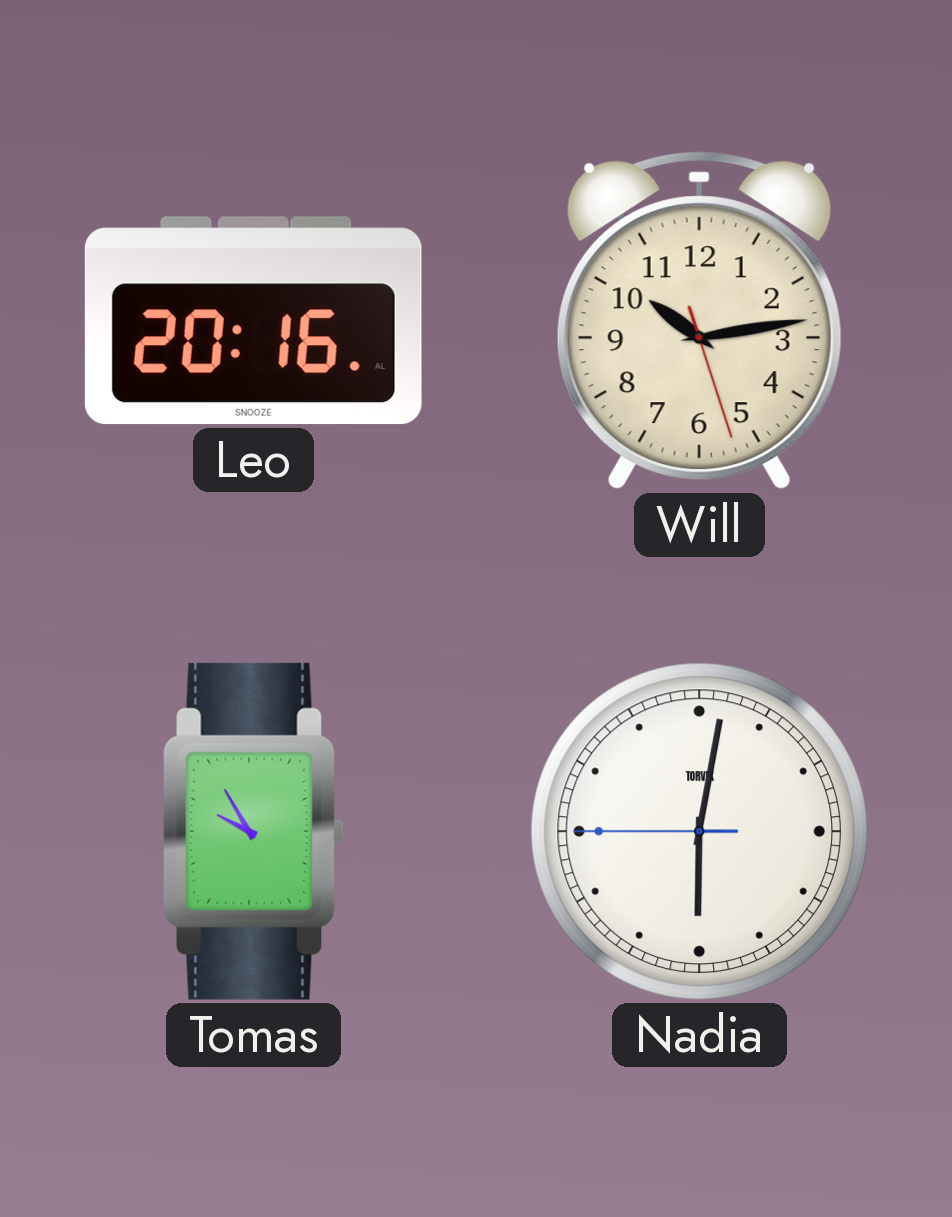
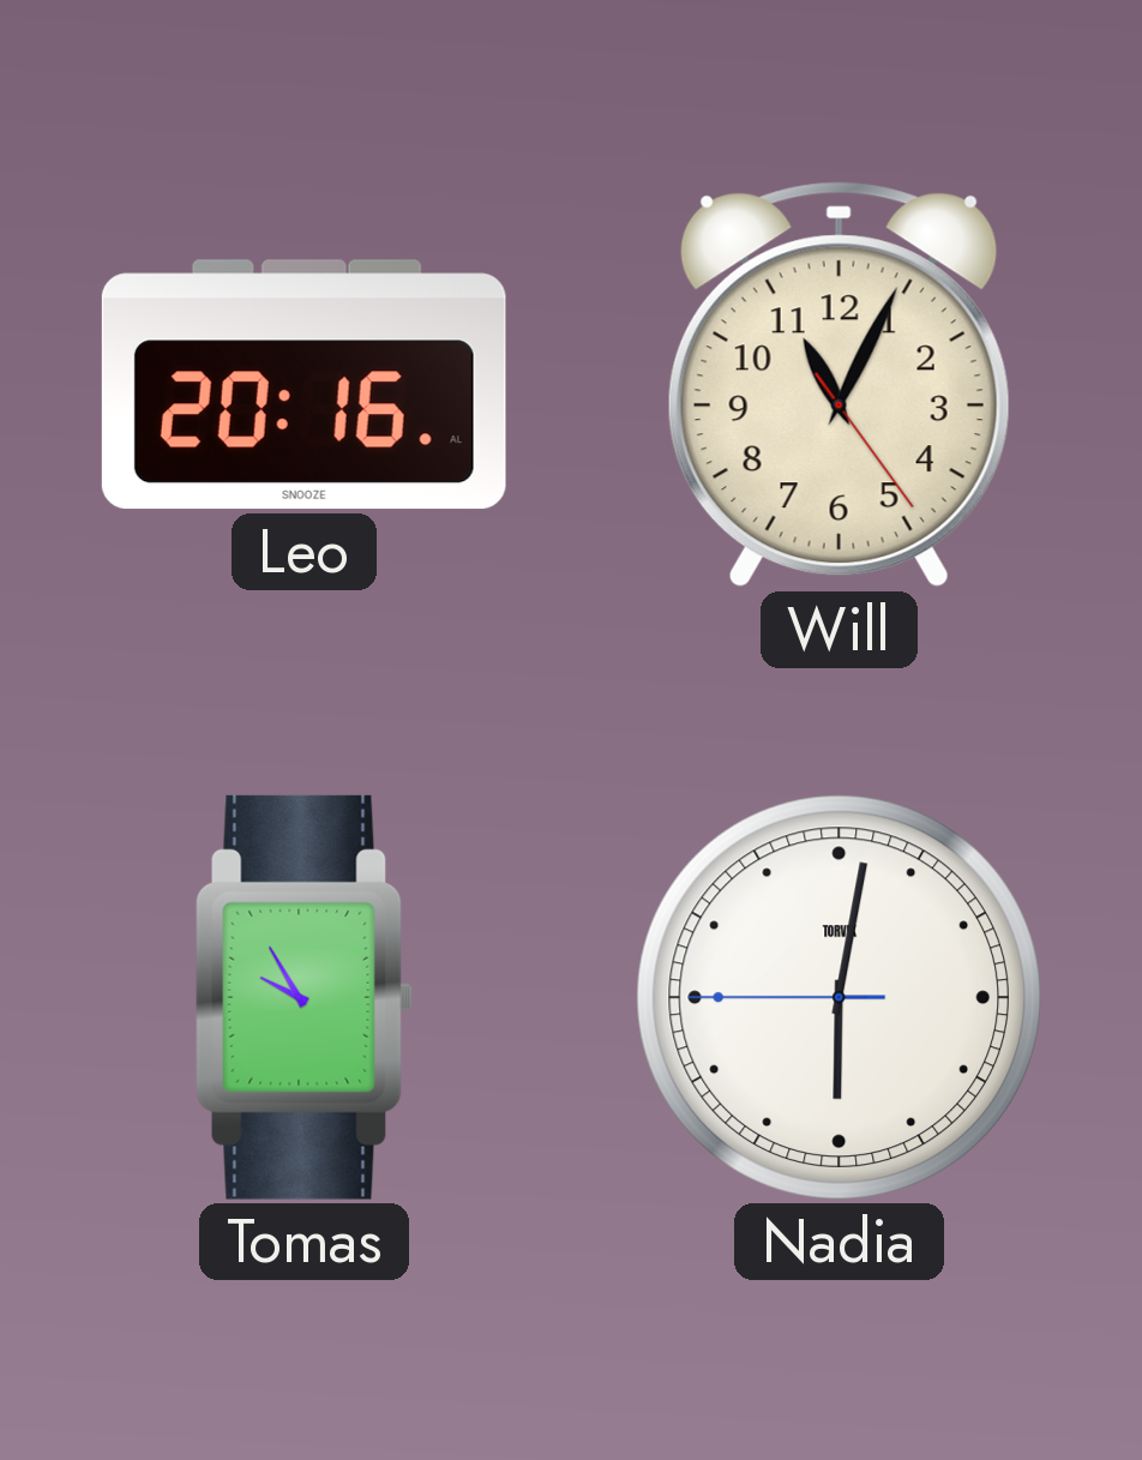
Will: 10:13 -> 11:04 (839, 385)
